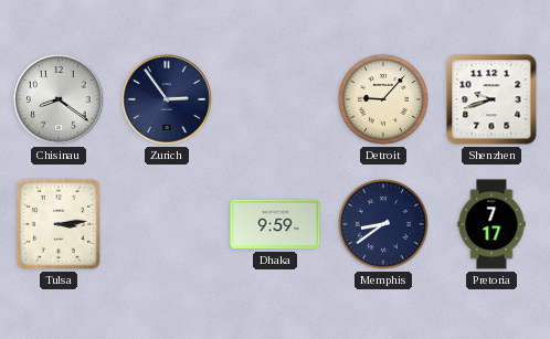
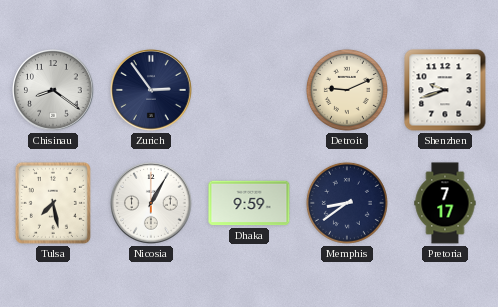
Detroit: 9:07 -> 9:11 (347, 90)
Tulsa: 3:14 -> 7:28 (53, 203)
Nicosia: none -> 1:05 (151, 203)
